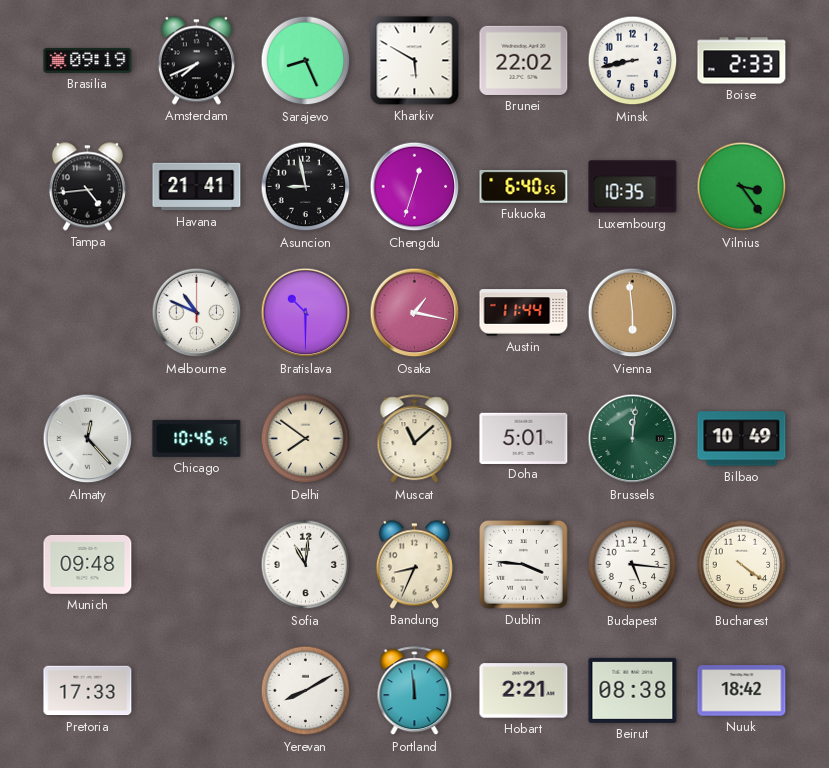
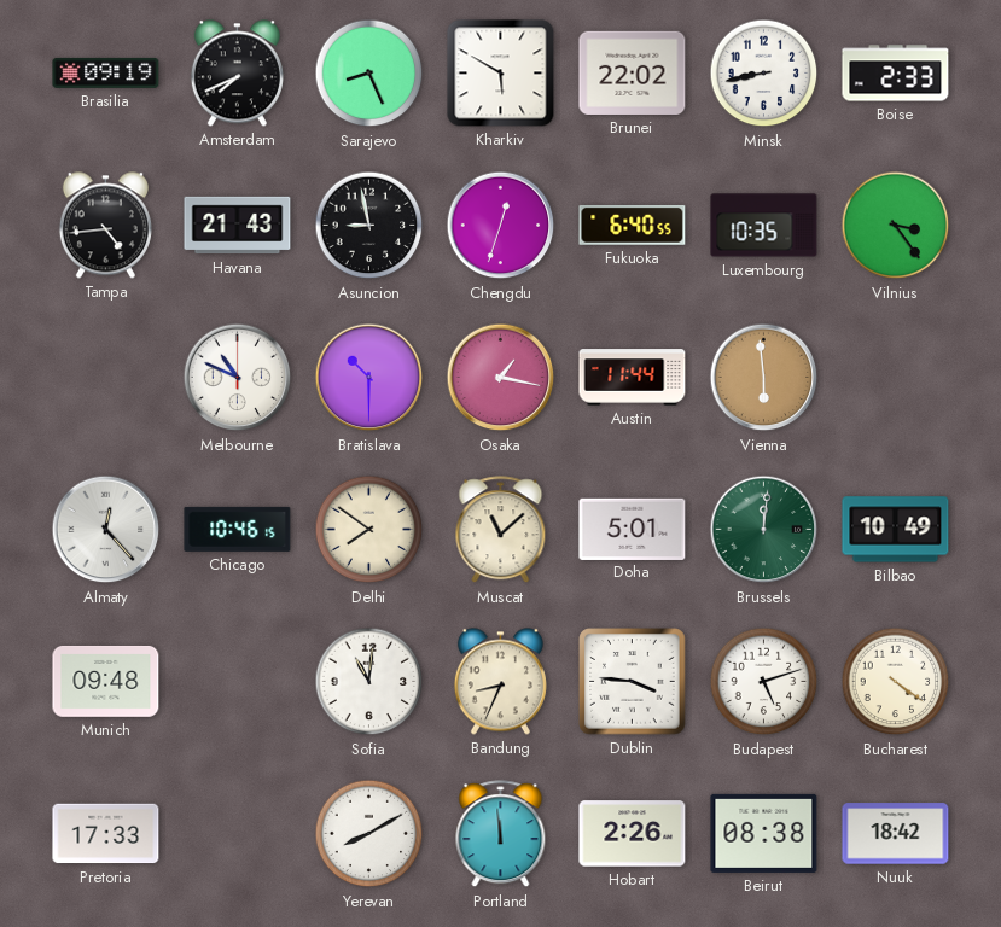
Havana: 21:41 -> 21:43 (238, 226)
Budapest: 5:16 -> 5:12 (764, 682)
Hobart: 2:21 -> 2:26 (633, 834)
